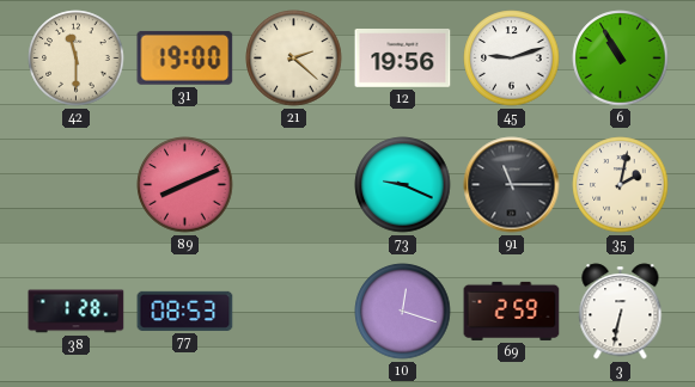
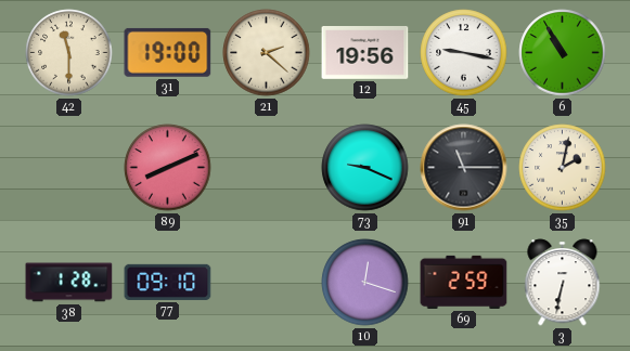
45: 9:12 -> 9:17 (464, 53)
77: 08:53 -> 09:10 (168, 282)
